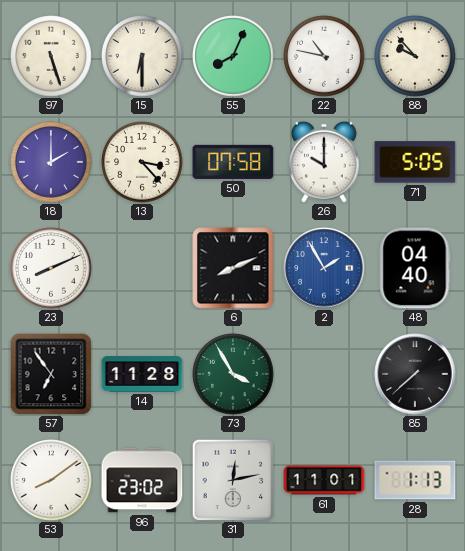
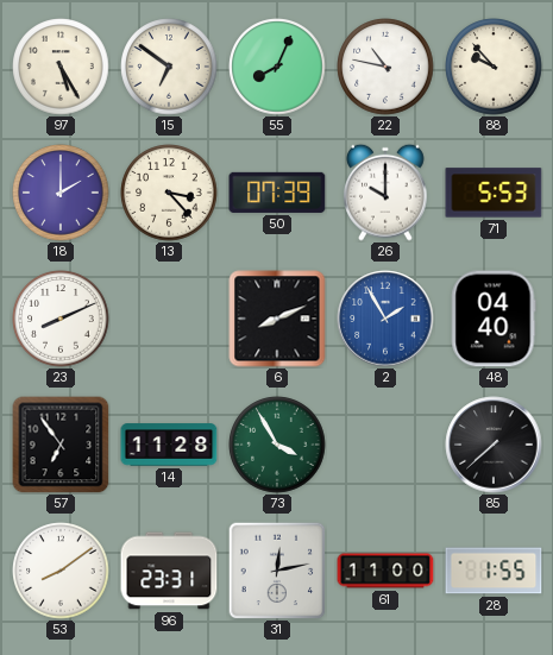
97: 5:27 -> 5:25 (61, 67)
15: 6:30 -> 6:51 (169, 67)
50: 07:58 -> 07:39 (277, 193)
71: 5:05 -> 5:53 (494, 193)
96: 23:02 -> 23:31 (169, 571)
61: 11:01 -> 11:00 (385, 571)
28: 1:13 -> 1:55 (494, 571)
